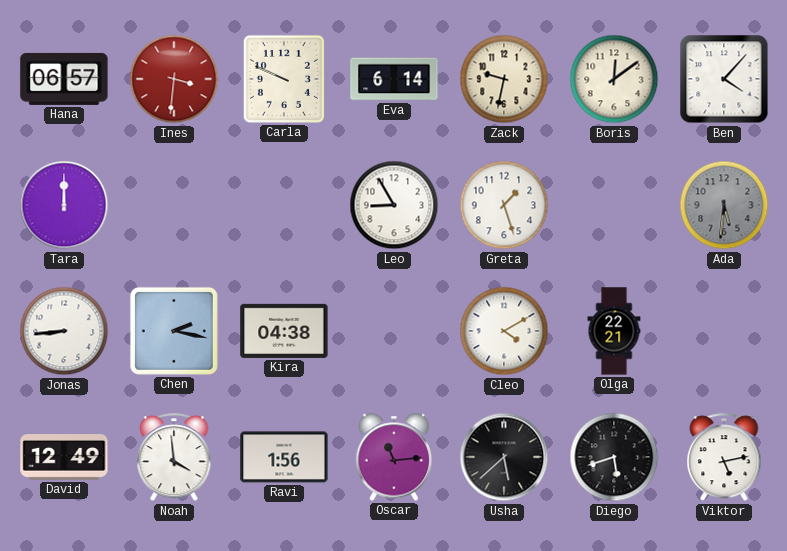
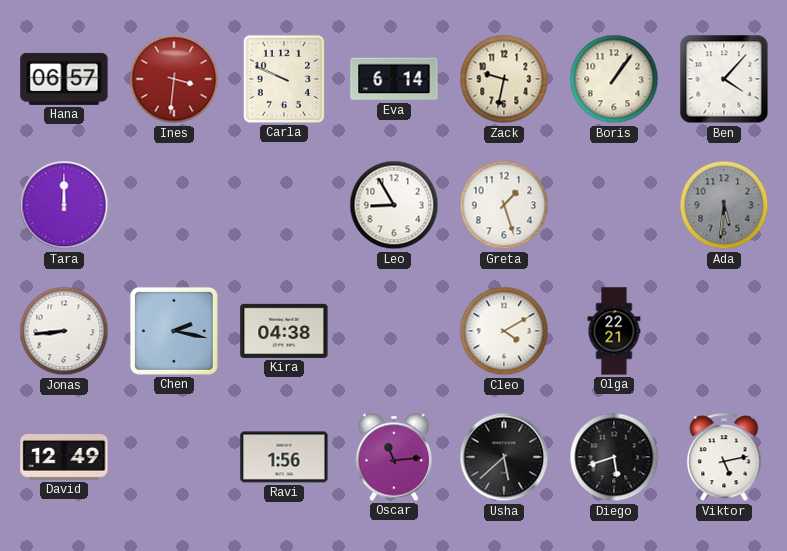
Boris: 12:09 -> 1:06 (614, 79)
Noah: 3:59 -> none (174, 458)
